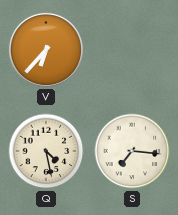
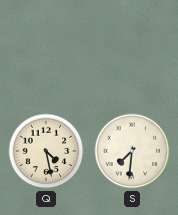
V: 6:37 -> none (46, 50)
S: 7:16 -> 7:31 (132, 151)
